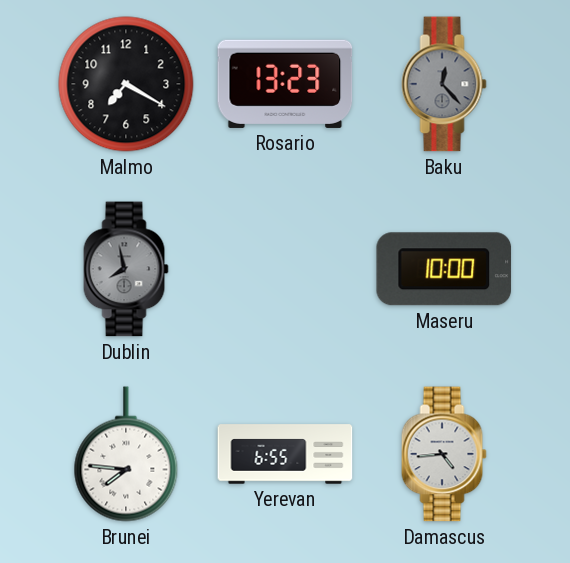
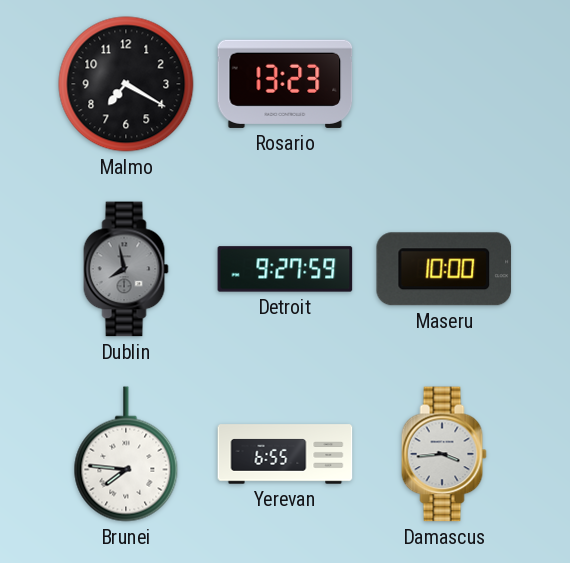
Baku: 12:23 -> none (444, 84)
Detroit: none -> 9:27 (285, 269)
Damascus: 4:44 -> 3:44 (444, 454)
